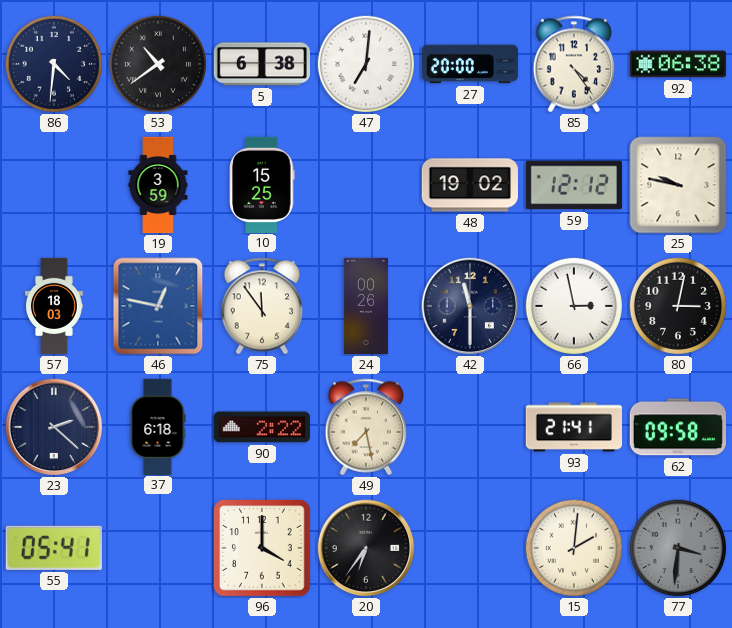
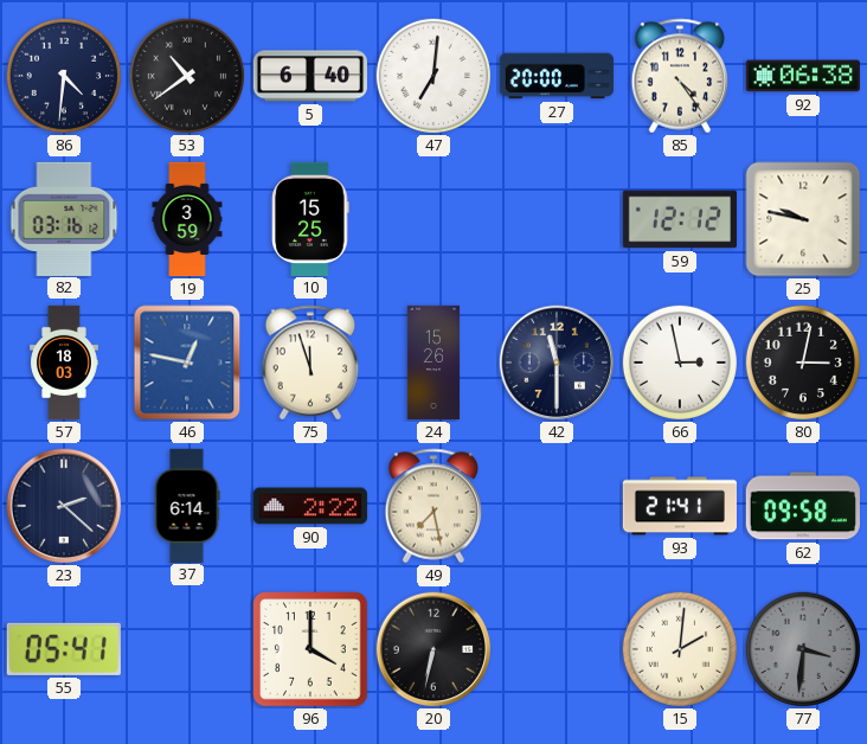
5: 6:38 -> 6:40 (309, 76)
82: none -> 03:16 (64, 218)
48: 19:02 -> none (470, 185)
75: 11:54 -> 11:57 (310, 363)
24: 00:26 -> 15:26 (433, 363)
37: 6:18 -> 6:14 (187, 505)
20: 6:36 -> 6:32 (433, 649)
